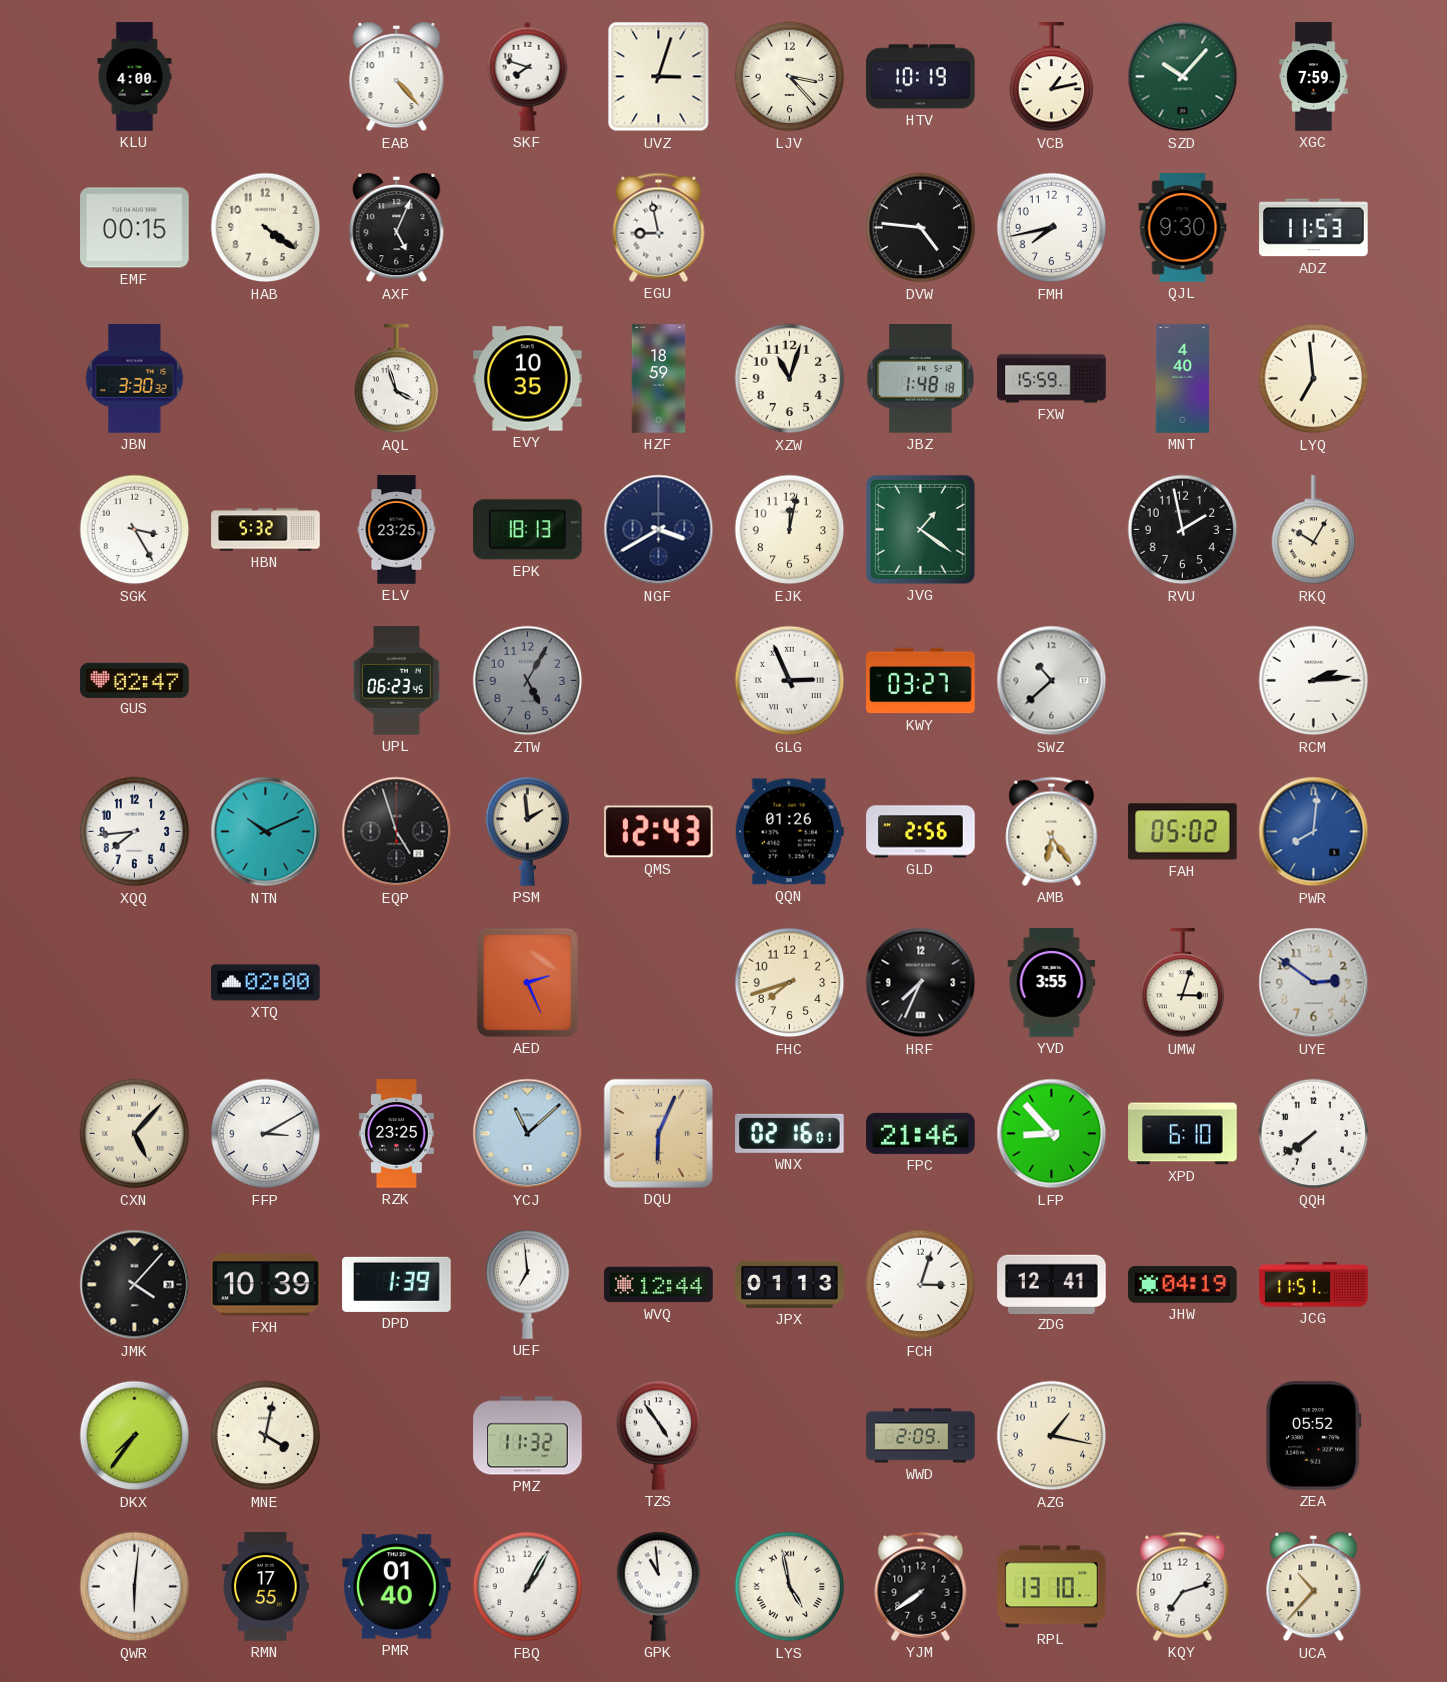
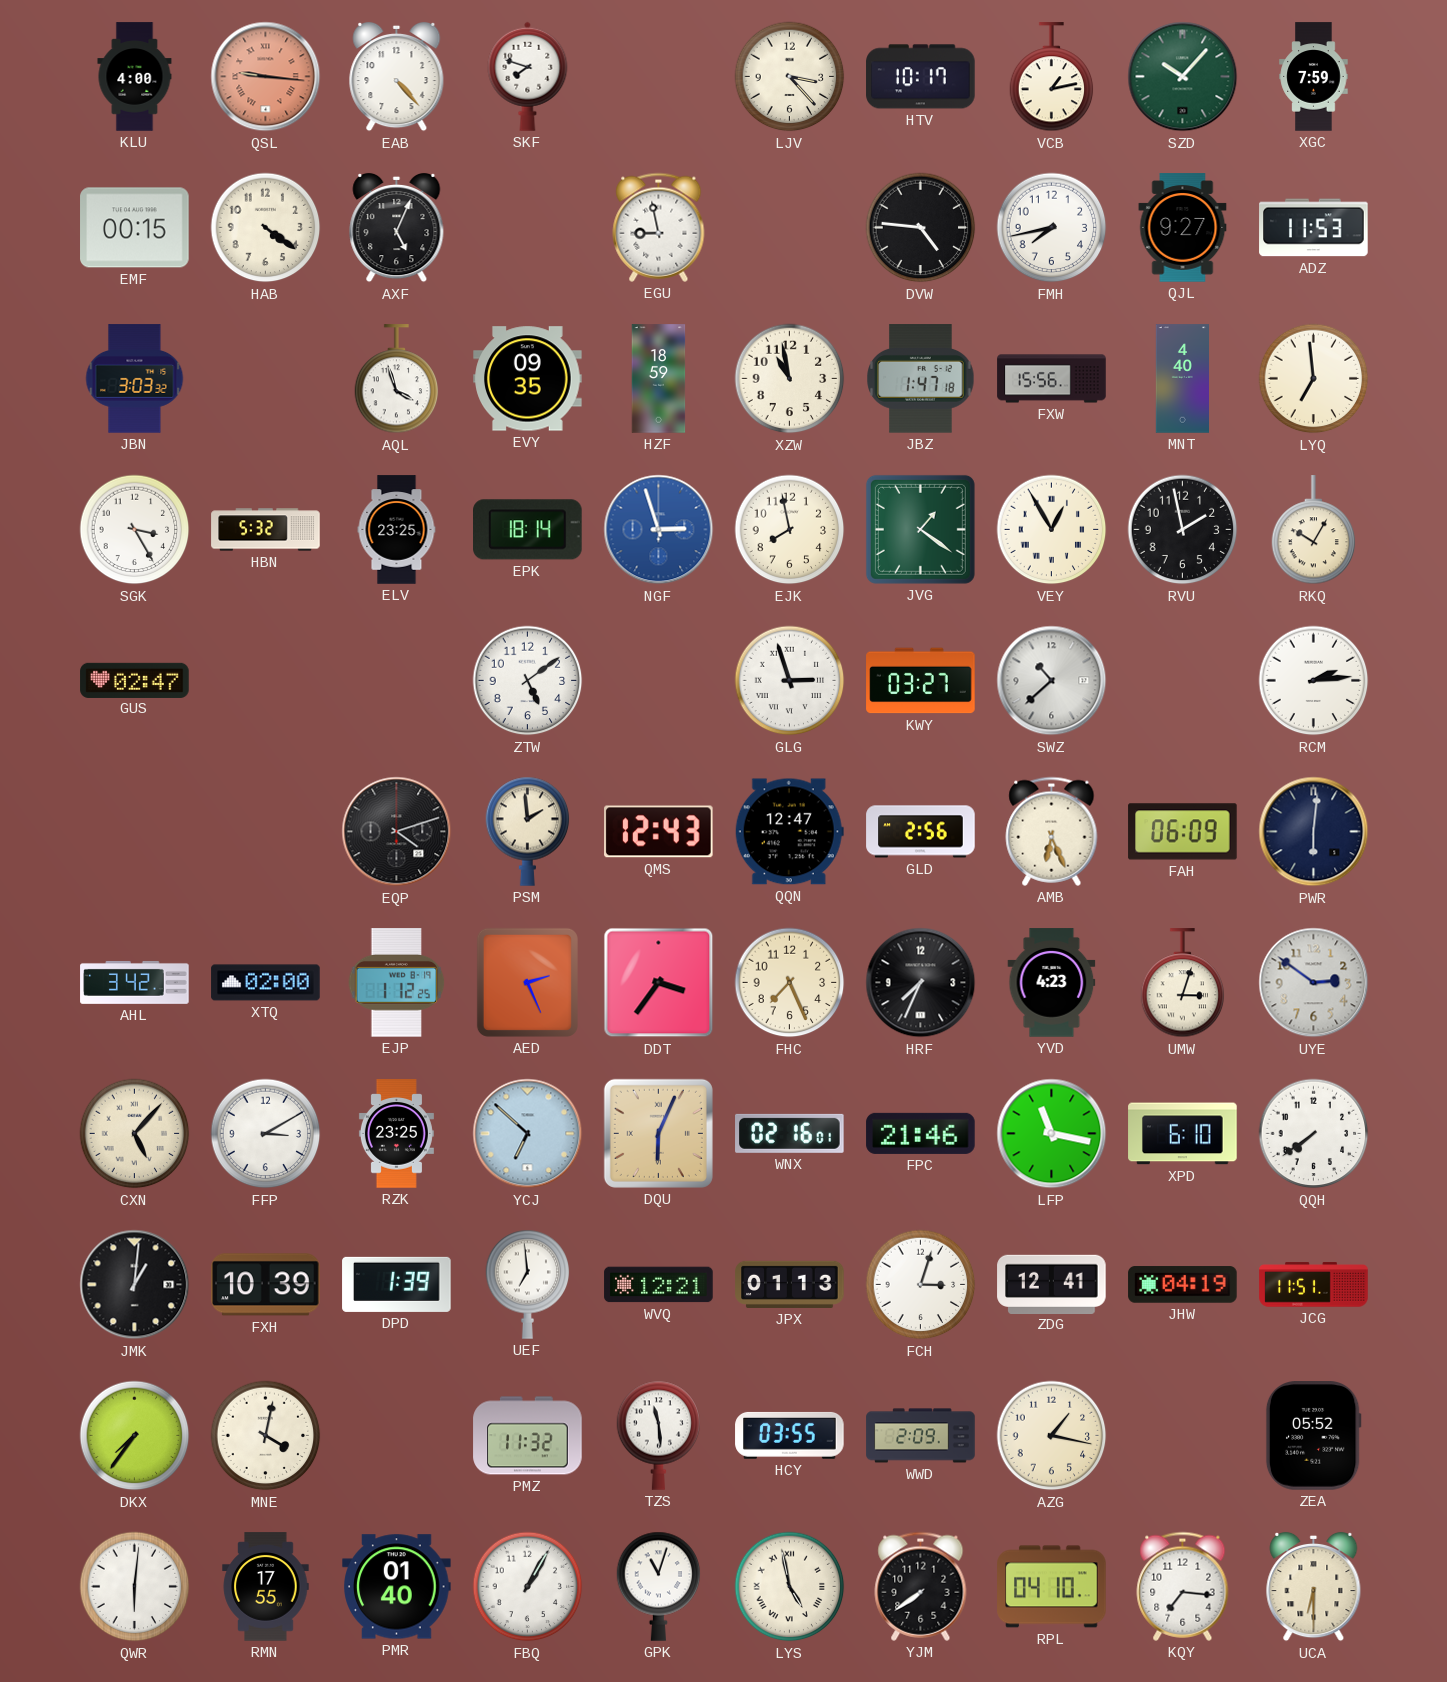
QSL: none -> 9:16 (266, 77)
UVZ: 3:03 -> none (659, 77)
HTV: 10:19 -> 10:17 (921, 77)
QJL: 9:30 -> 9:27 (1183, 228)
JBN: 3:30 -> 3:03 (135, 379)
EVY: 10:35 -> 09:35 (528, 379)
XZW: 11:03 -> 10:58 (790, 379)
JBZ: 1:48 -> 1:47 (921, 379)
FXW: 15:59 -> 15:56 (1052, 379)
EPK: 18:13 -> 18:14 (528, 530)
NGF: 3:40 -> 2:57 (659, 530)
NGF dial: navy -> blue (659, 530)
EJK: 12:02 -> 7:58 (790, 530)
VEY: none -> 12:55 (1052, 530)
UPL: 06:23 -> none (397, 681)
ZTW: 5:05 -> 5:09 (528, 681)
ZTW dial: grey -> white (528, 681)
GLG: 2:56 -> 2:57 (790, 681)
XQQ: 7:44 -> none (135, 832)
NTN: 10:11 -> none (266, 832)
EQP: 4:57 -> 4:12 (397, 832)
QQN: 01:26 -> 12:47 (789, 832)
AMB: 6:24 -> 6:26 (1052, 831)
FAH: 05:02 -> 06:09 (1183, 832)
PWR: 8:01 -> 6:01 (1314, 832)
PWR dial: blue -> navy (1314, 832)
AHL: none -> 3:42 (135, 982)
EJP: none -> 1:12 (397, 983)
DDT: none -> 3:36 (659, 983)
FHC: 7:42 -> 7:26 (790, 983)
YVD: 3:55 -> 4:23 (1052, 983)
YCJ: 11:08 -> 6:52 (528, 1134)
LFP: 8:53 -> 11:17 (1052, 1134)
JMK: 4:07 -> 1:01 (135, 1285)
WVQ: 12:44 -> 12:21 (659, 1285)
TZS: 4:54 -> 11:29 (659, 1435)
HCY: none -> 03:55 (790, 1435)
GPK: 10:59 -> 11:03 (659, 1586)
RPL: 13:10 -> 04:10 (1052, 1587)
KQY: 7:12 -> 7:16 (1183, 1586)
UCA: 10:37 -> 6:30 (1314, 1587)
